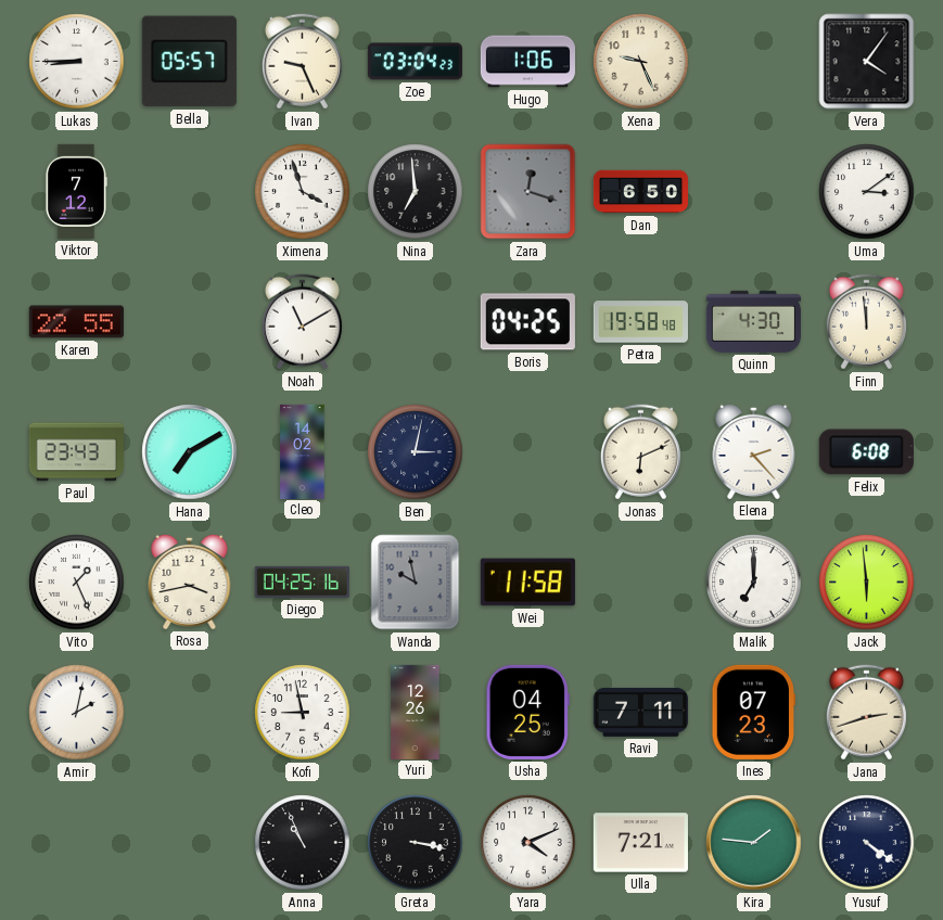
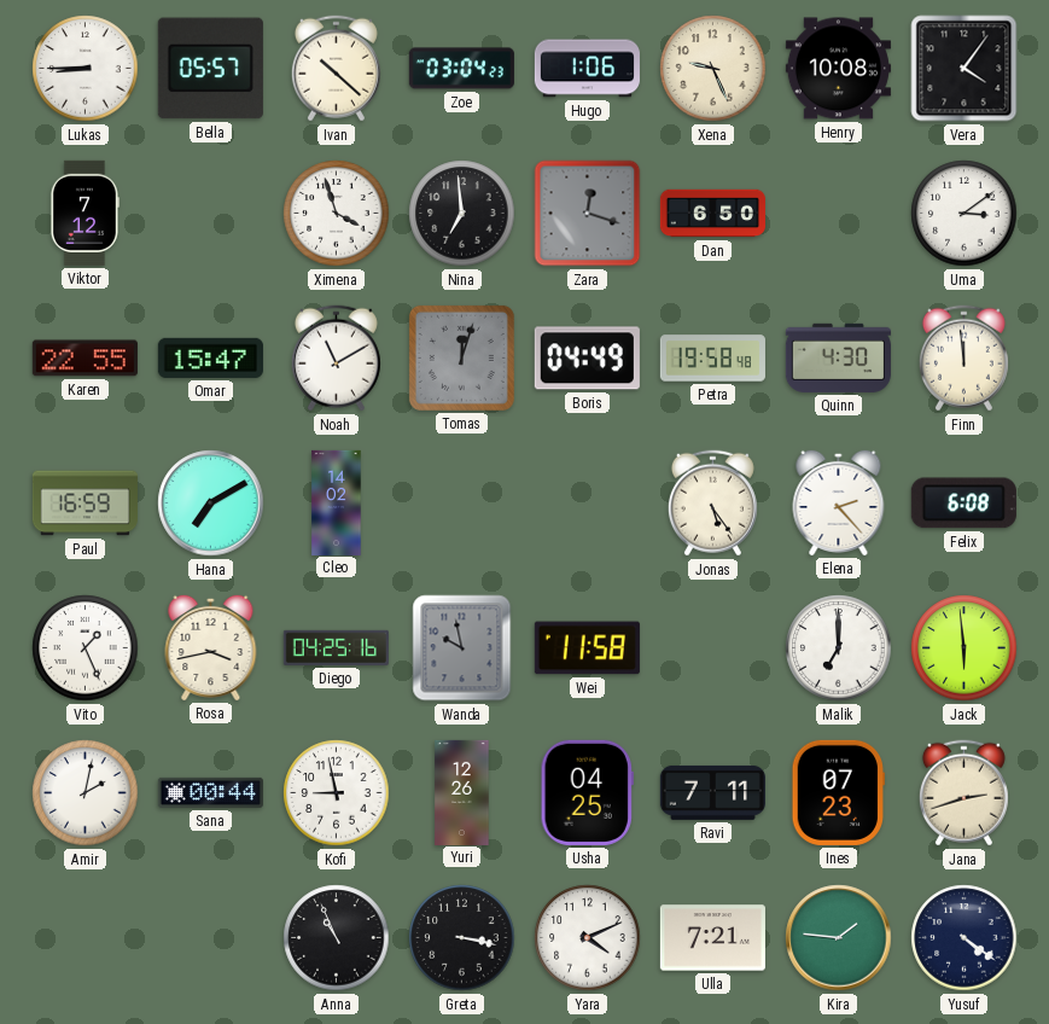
Ivan: 9:26 -> 10:22 (336, 69)
Henry: none -> 10:08 (838, 69)
Omar: none -> 15:47 (210, 357)
Tomas: none -> 12:03 (461, 357)
Boris: 04:25 -> 04:49 (587, 359)
Paul: 23:43 -> 16:59 (84, 504)
Ben: 3:02 -> none (416, 452)
Jonas: 6:11 -> 5:24 (712, 504)
Sana: none -> 00:44 (210, 792)
